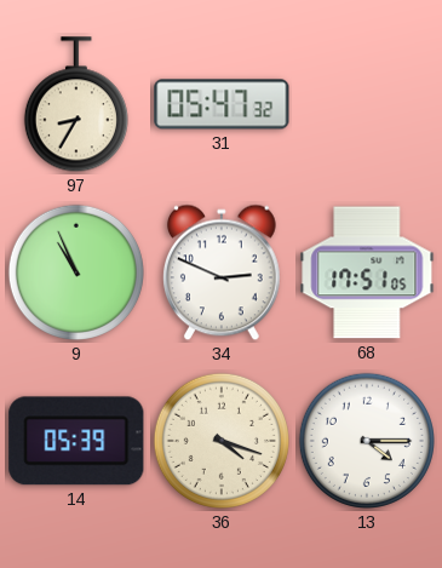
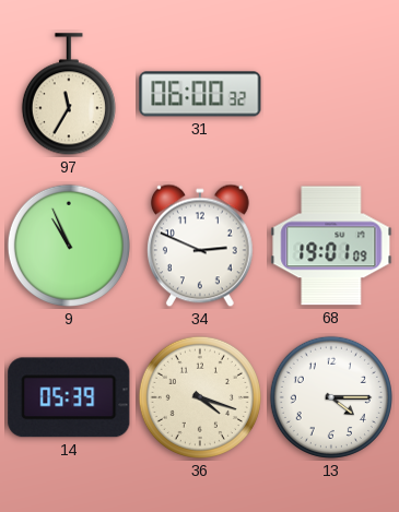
97: 8:35 -> 11:35 (69, 95)
31: 05:47 -> 06:00 (200, 94)
68: 17:51 -> 19:01 (331, 246)
